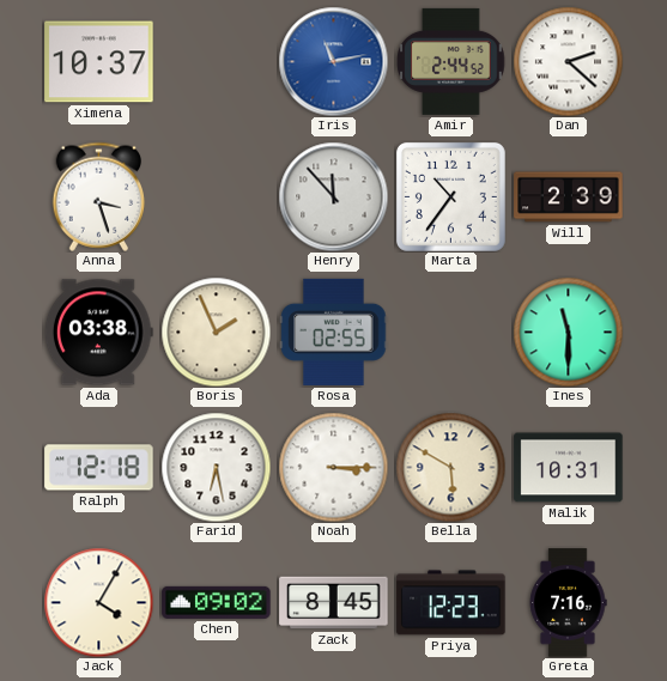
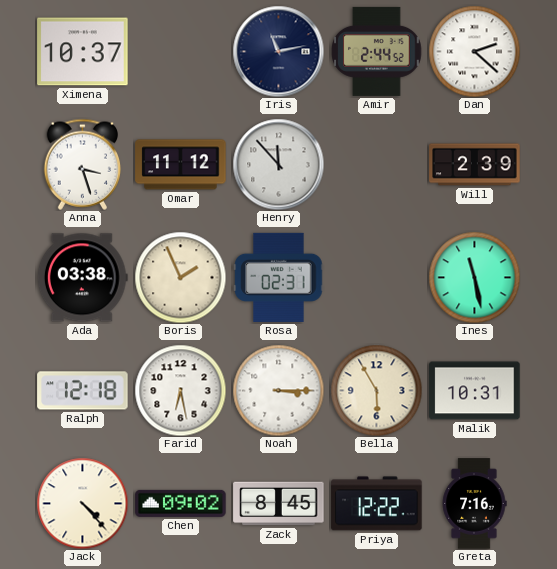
Iris dial: blue -> navy (278, 51)
Omar: none -> 11:12 (181, 165)
Marta: 10:36 -> none (450, 196)
Rosa: 02:55 -> 02:31 (279, 277)
Ines: 11:30 -> 11:28 (474, 277)
Bella: 5:50 -> 5:55 (376, 390)
Jack: 4:05 -> 4:23 (82, 503)
Priya: 12:23 -> 12:22 (377, 504)
